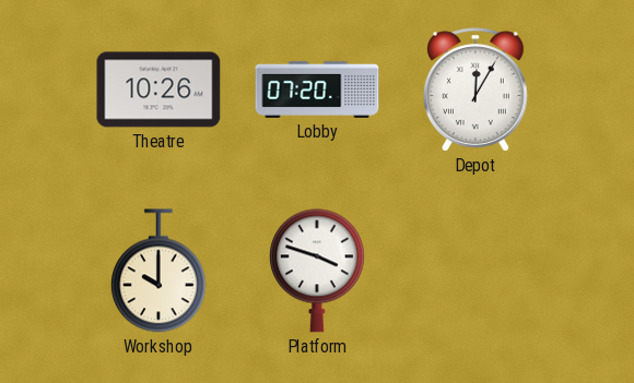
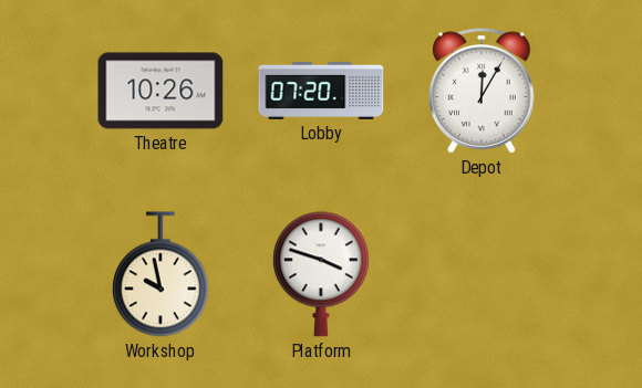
Workshop: 10:00 -> 9:58 (161, 274)
